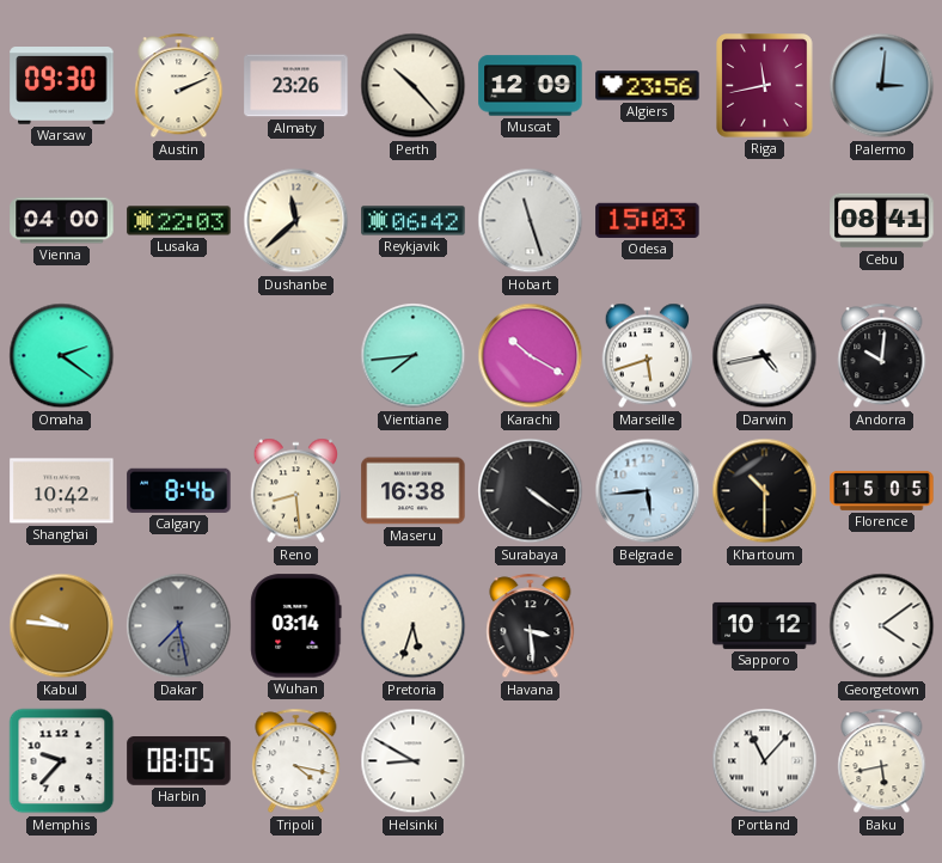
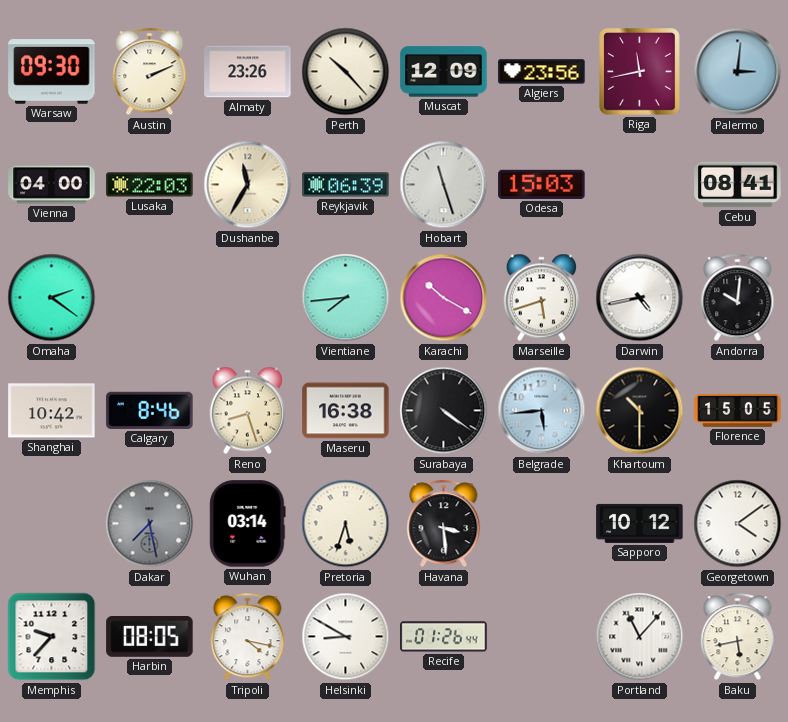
Dushanbe: 11:38 -> 11:35 (248, 185)
Reykjavik: 06:42 -> 06:39 (346, 185)
Reno: 8:29 -> 8:27 (247, 411)
Kabul: 9:46 -> none (62, 626)
Recife: none -> 01:26 (444, 637)
